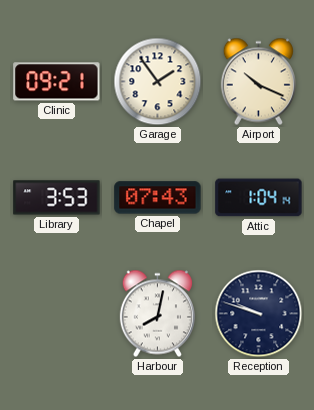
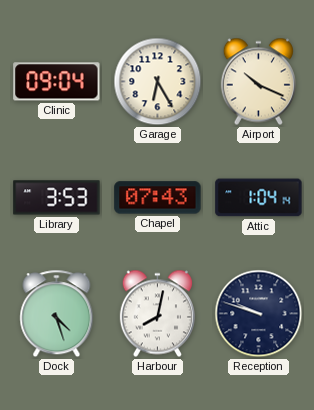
Clinic: 09:21 -> 09:04 (57, 82)
Garage: 1:54 -> 6:25 (158, 82)
Dock: none -> 4:27 (57, 314)
